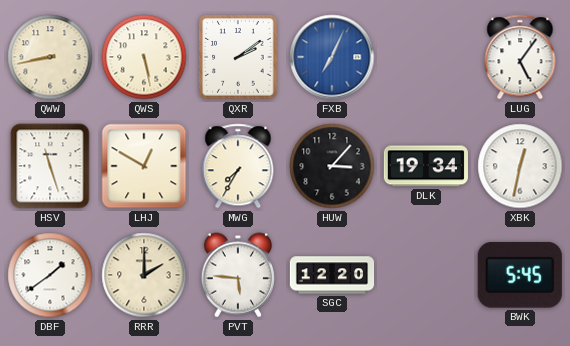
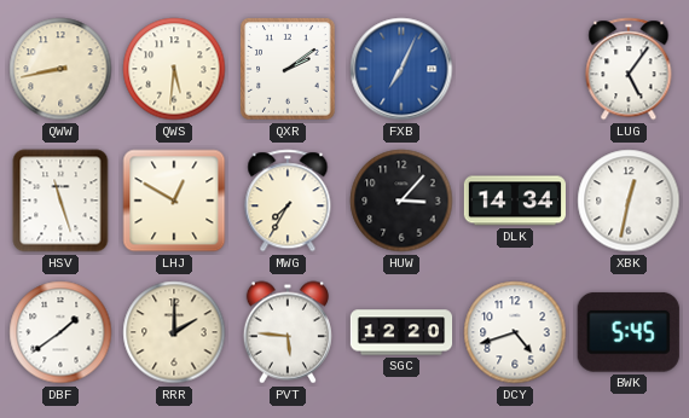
QWS: 5:28 -> 5:31 (174, 69)
DLK: 19:34 -> 14:34 (515, 201)
DCY: none -> 4:42 (515, 332)
